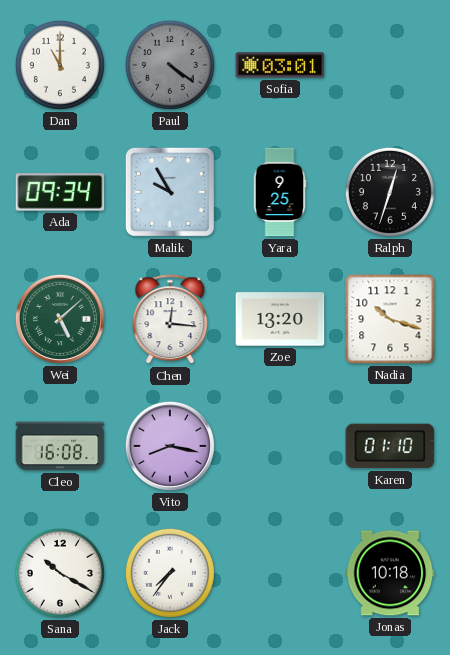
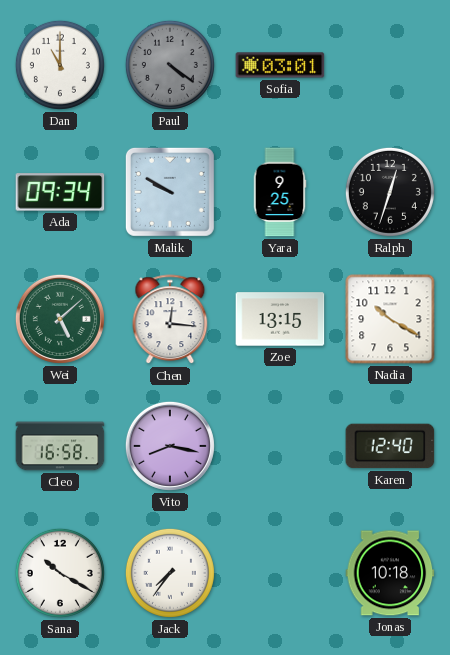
Malik: 9:55 -> 9:50 (170, 192)
Zoe: 13:20 -> 13:15 (280, 319)
Nadia: 10:18 -> 10:20 (390, 319)
Cleo: 16:08 -> 16:58 (60, 446)
Karen: 01:10 -> 12:40 (390, 446)
